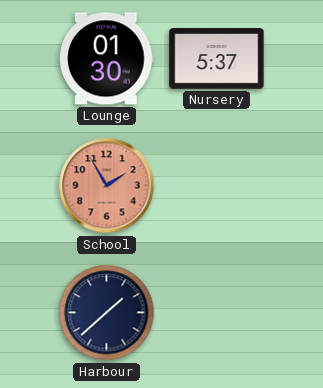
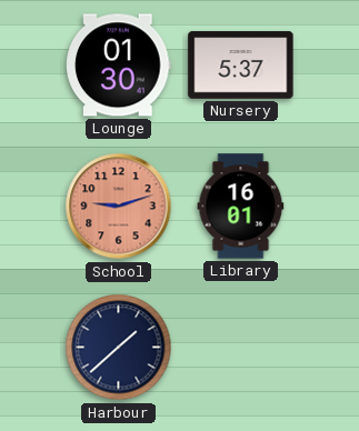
School: 1:55 -> 9:12 (119, 207)
Library: none -> 16:01 (241, 207)
